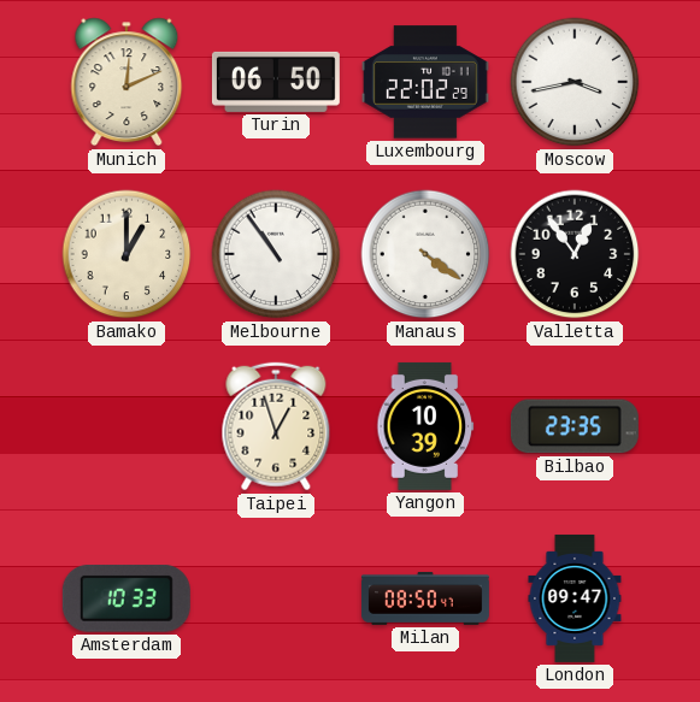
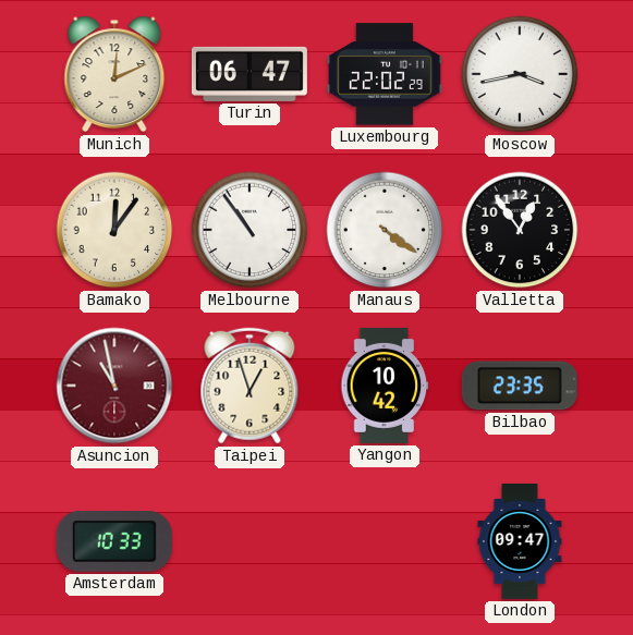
Turin: 06:50 -> 06:47 (249, 74)
Bamako: 1:00 -> 12:06 (114, 230)
Asuncion: none -> 10:58 (114, 386)
Yangon: 10:39 -> 10:42 (385, 386)
Milan: 08:50 -> none (425, 598)
